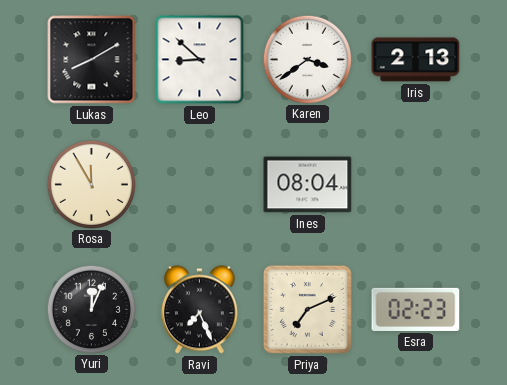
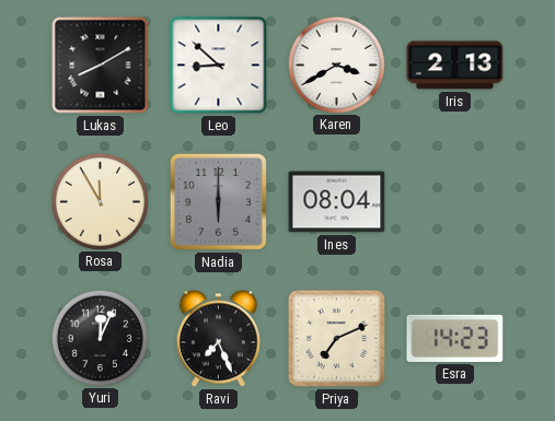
Karen: 3:39 -> 3:40 (336, 65)
Nadia: none -> 6:00 (218, 201)
Esra: 02:23 -> 14:23 (455, 338)
